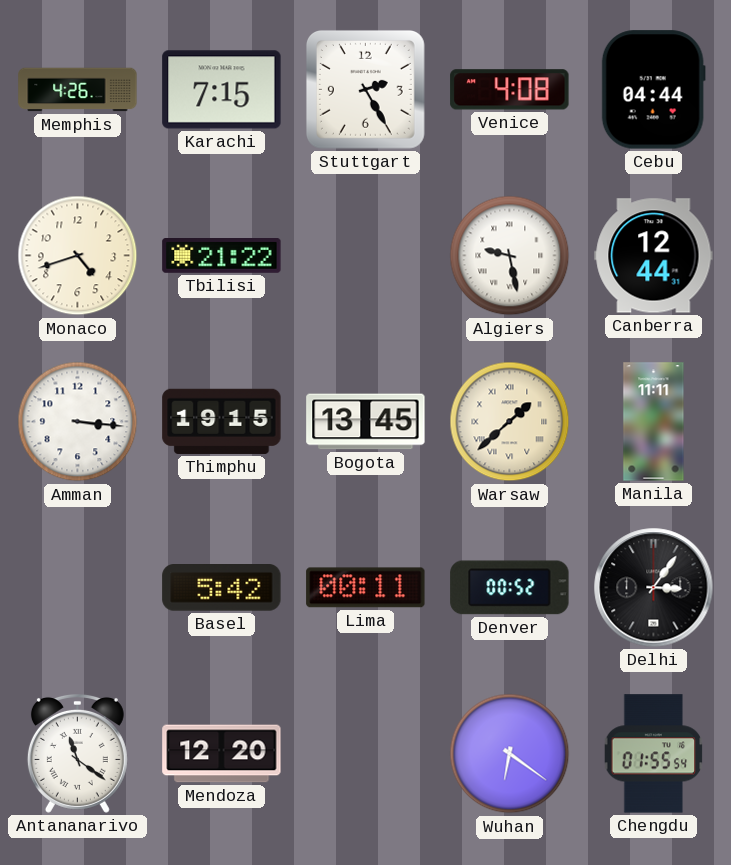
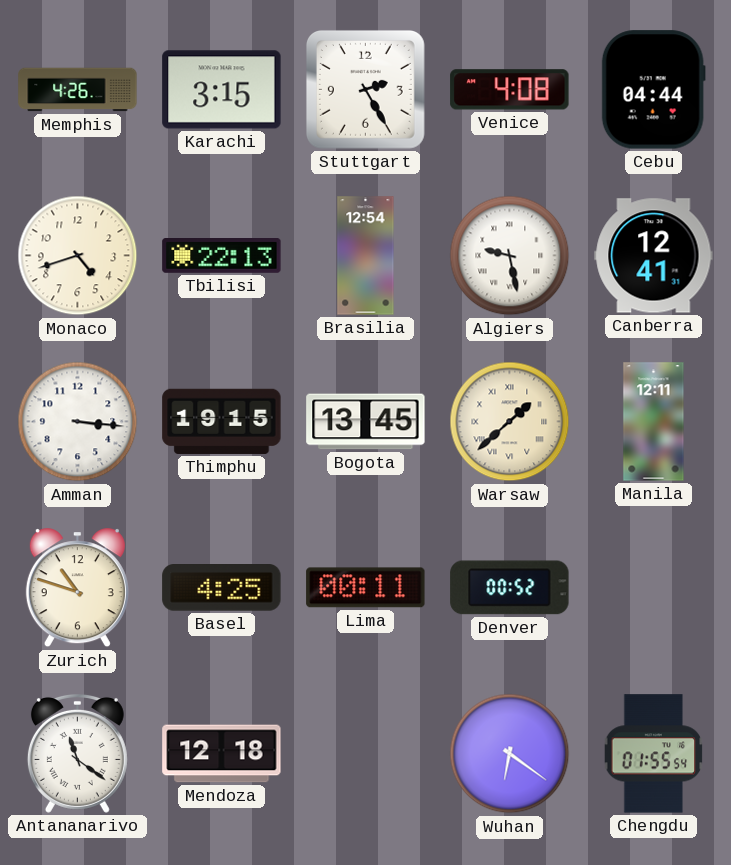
Karachi: 7:15 -> 3:15 (222, 90)
Tbilisi: 21:22 -> 22:13 (222, 256)
Brasilia: none -> 12:54 (366, 256)
Canberra: 12:44 -> 12:41 (654, 256)
Manila: 11:11 -> 12:11 (654, 422)
Zurich: none -> 10:48 (77, 588)
Basel: 5:42 -> 4:25 (222, 588)
Delhi: 3:06 -> none (654, 588)
Mendoza: 12:20 -> 12:18 (222, 754)
